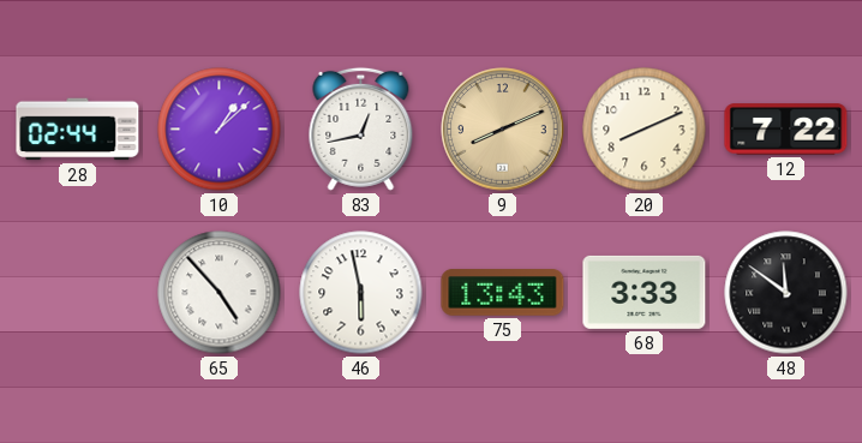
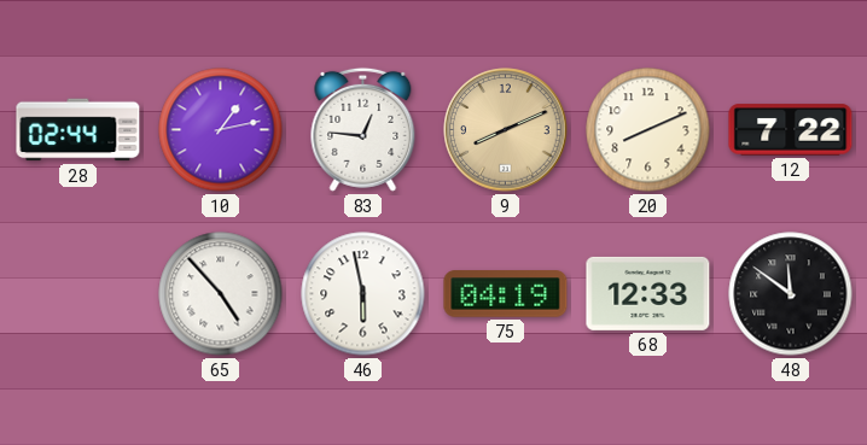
10: 1:08 -> 1:13 (221, 130)
83: 12:43 -> 12:46 (363, 129)
75: 13:43 -> 04:19 (506, 294)
68: 3:33 -> 12:33 (648, 293)
